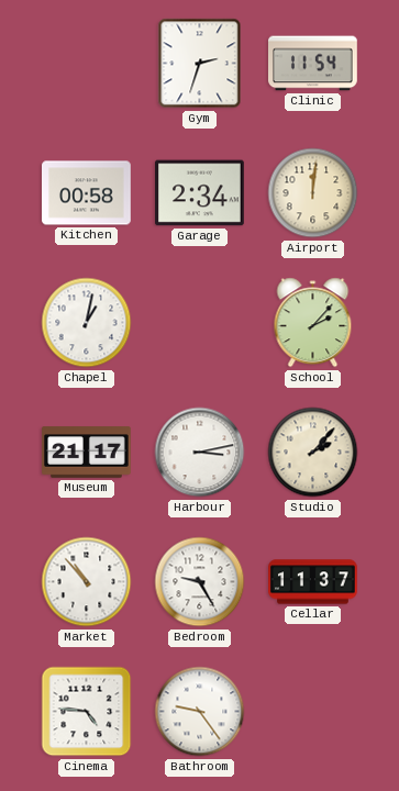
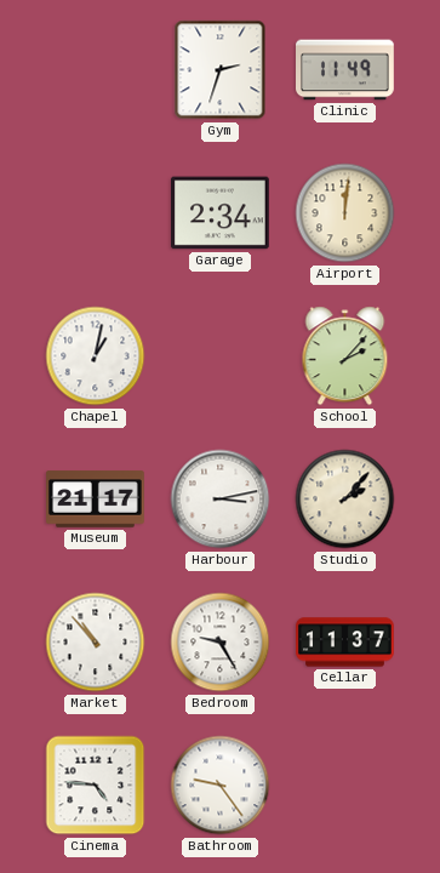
Clinic: 11:54 -> 11:49 (345, 70)
Kitchen: 00:58 -> none (87, 193)
